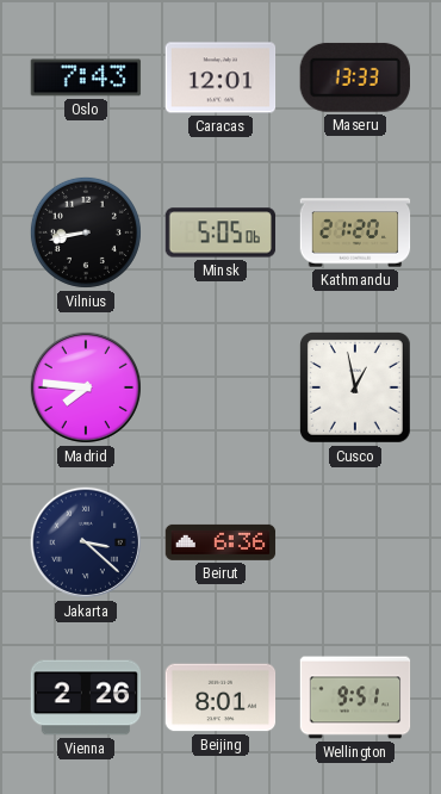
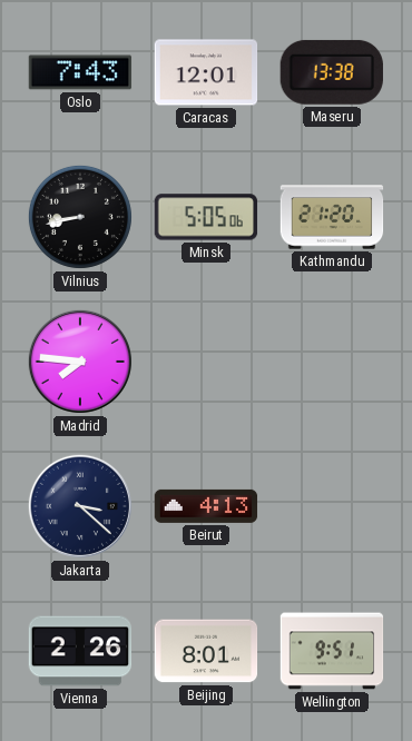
Maseru: 13:33 -> 13:38 (332, 72)
Cusco: 12:58 -> none (355, 387)
Beirut: 6:36 -> 4:13 (206, 506)
